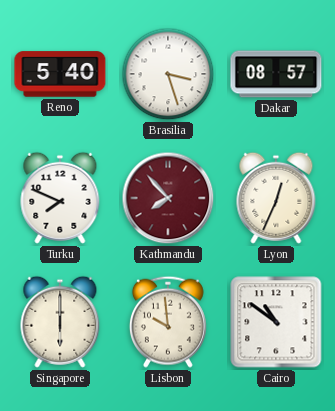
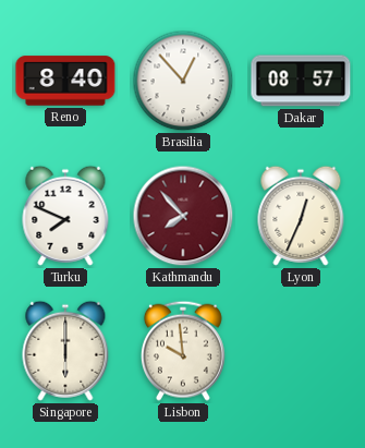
Reno: 5:40 -> 8:40 (65, 81)
Brasilia: 3:27 -> 12:53 (183, 81)
Cairo: 10:51 -> none (276, 322)
